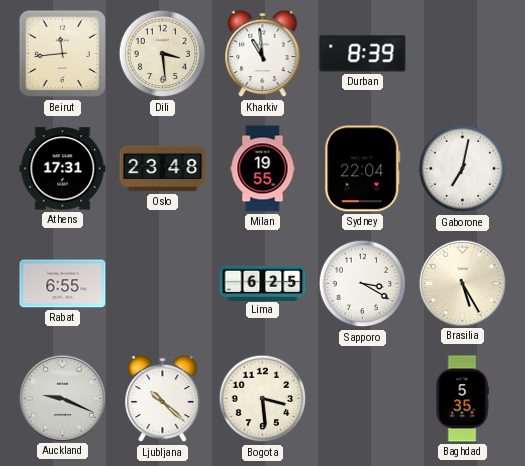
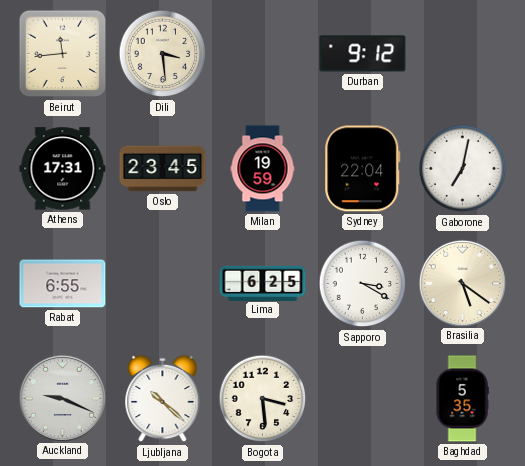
Kharkiv: 10:59 -> none (263, 54)
Durban: 8:39 -> 9:12 (363, 54)
Oslo: 23:48 -> 23:45 (163, 169)
Milan: 19:55 -> 19:59 (263, 169)
Brasilia: 5:25 -> 5:21 (462, 283)
